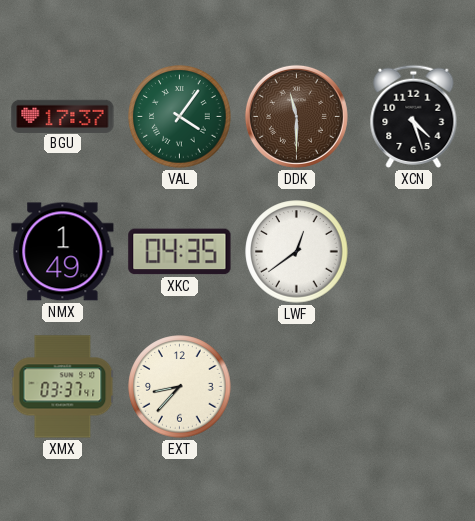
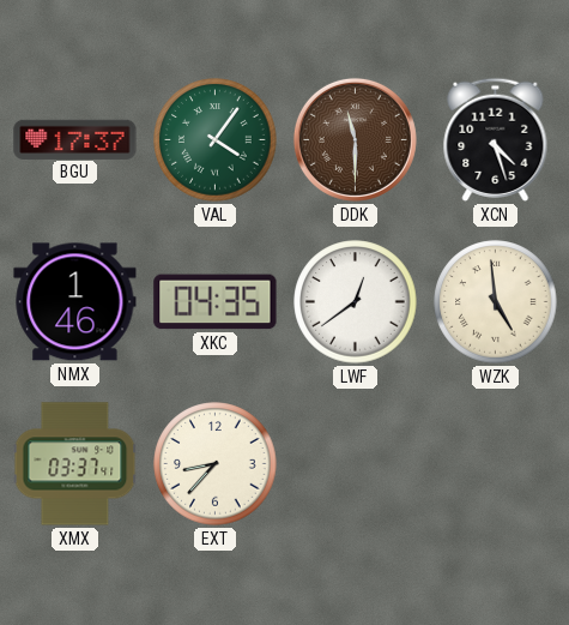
NMX: 1:49 -> 1:46 (75, 302)
WZK: none -> 4:59 (496, 302)
